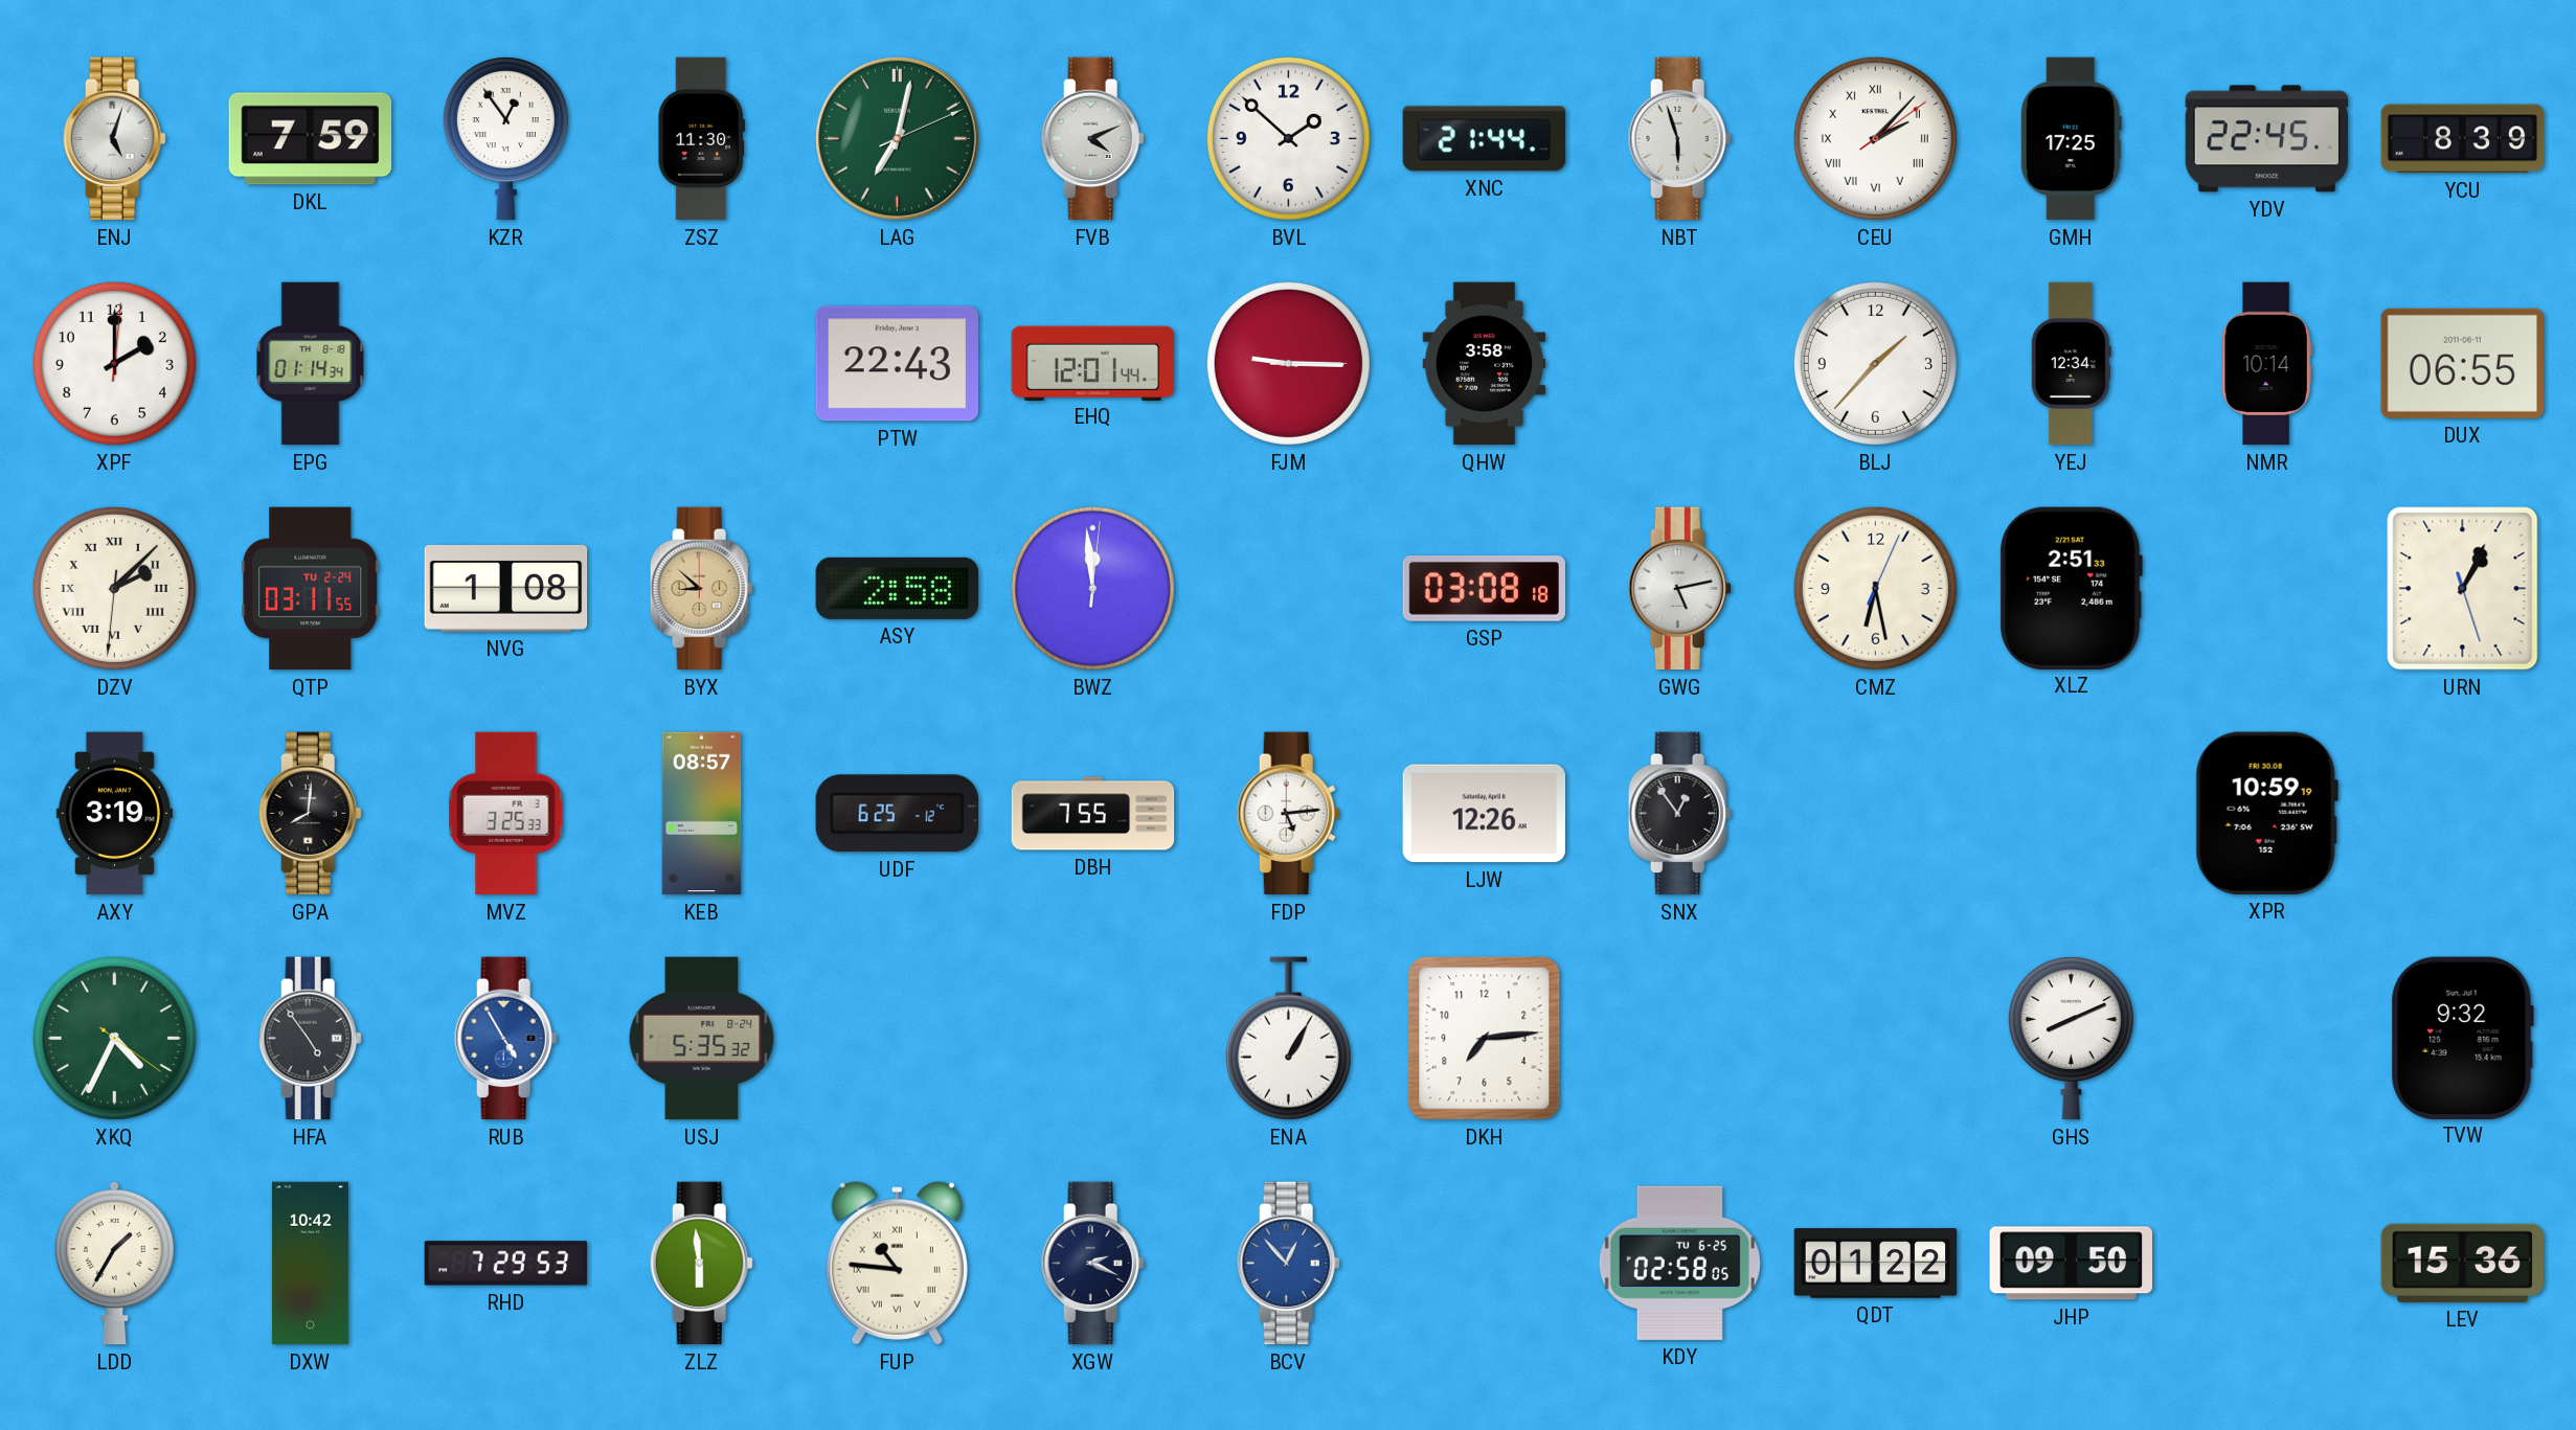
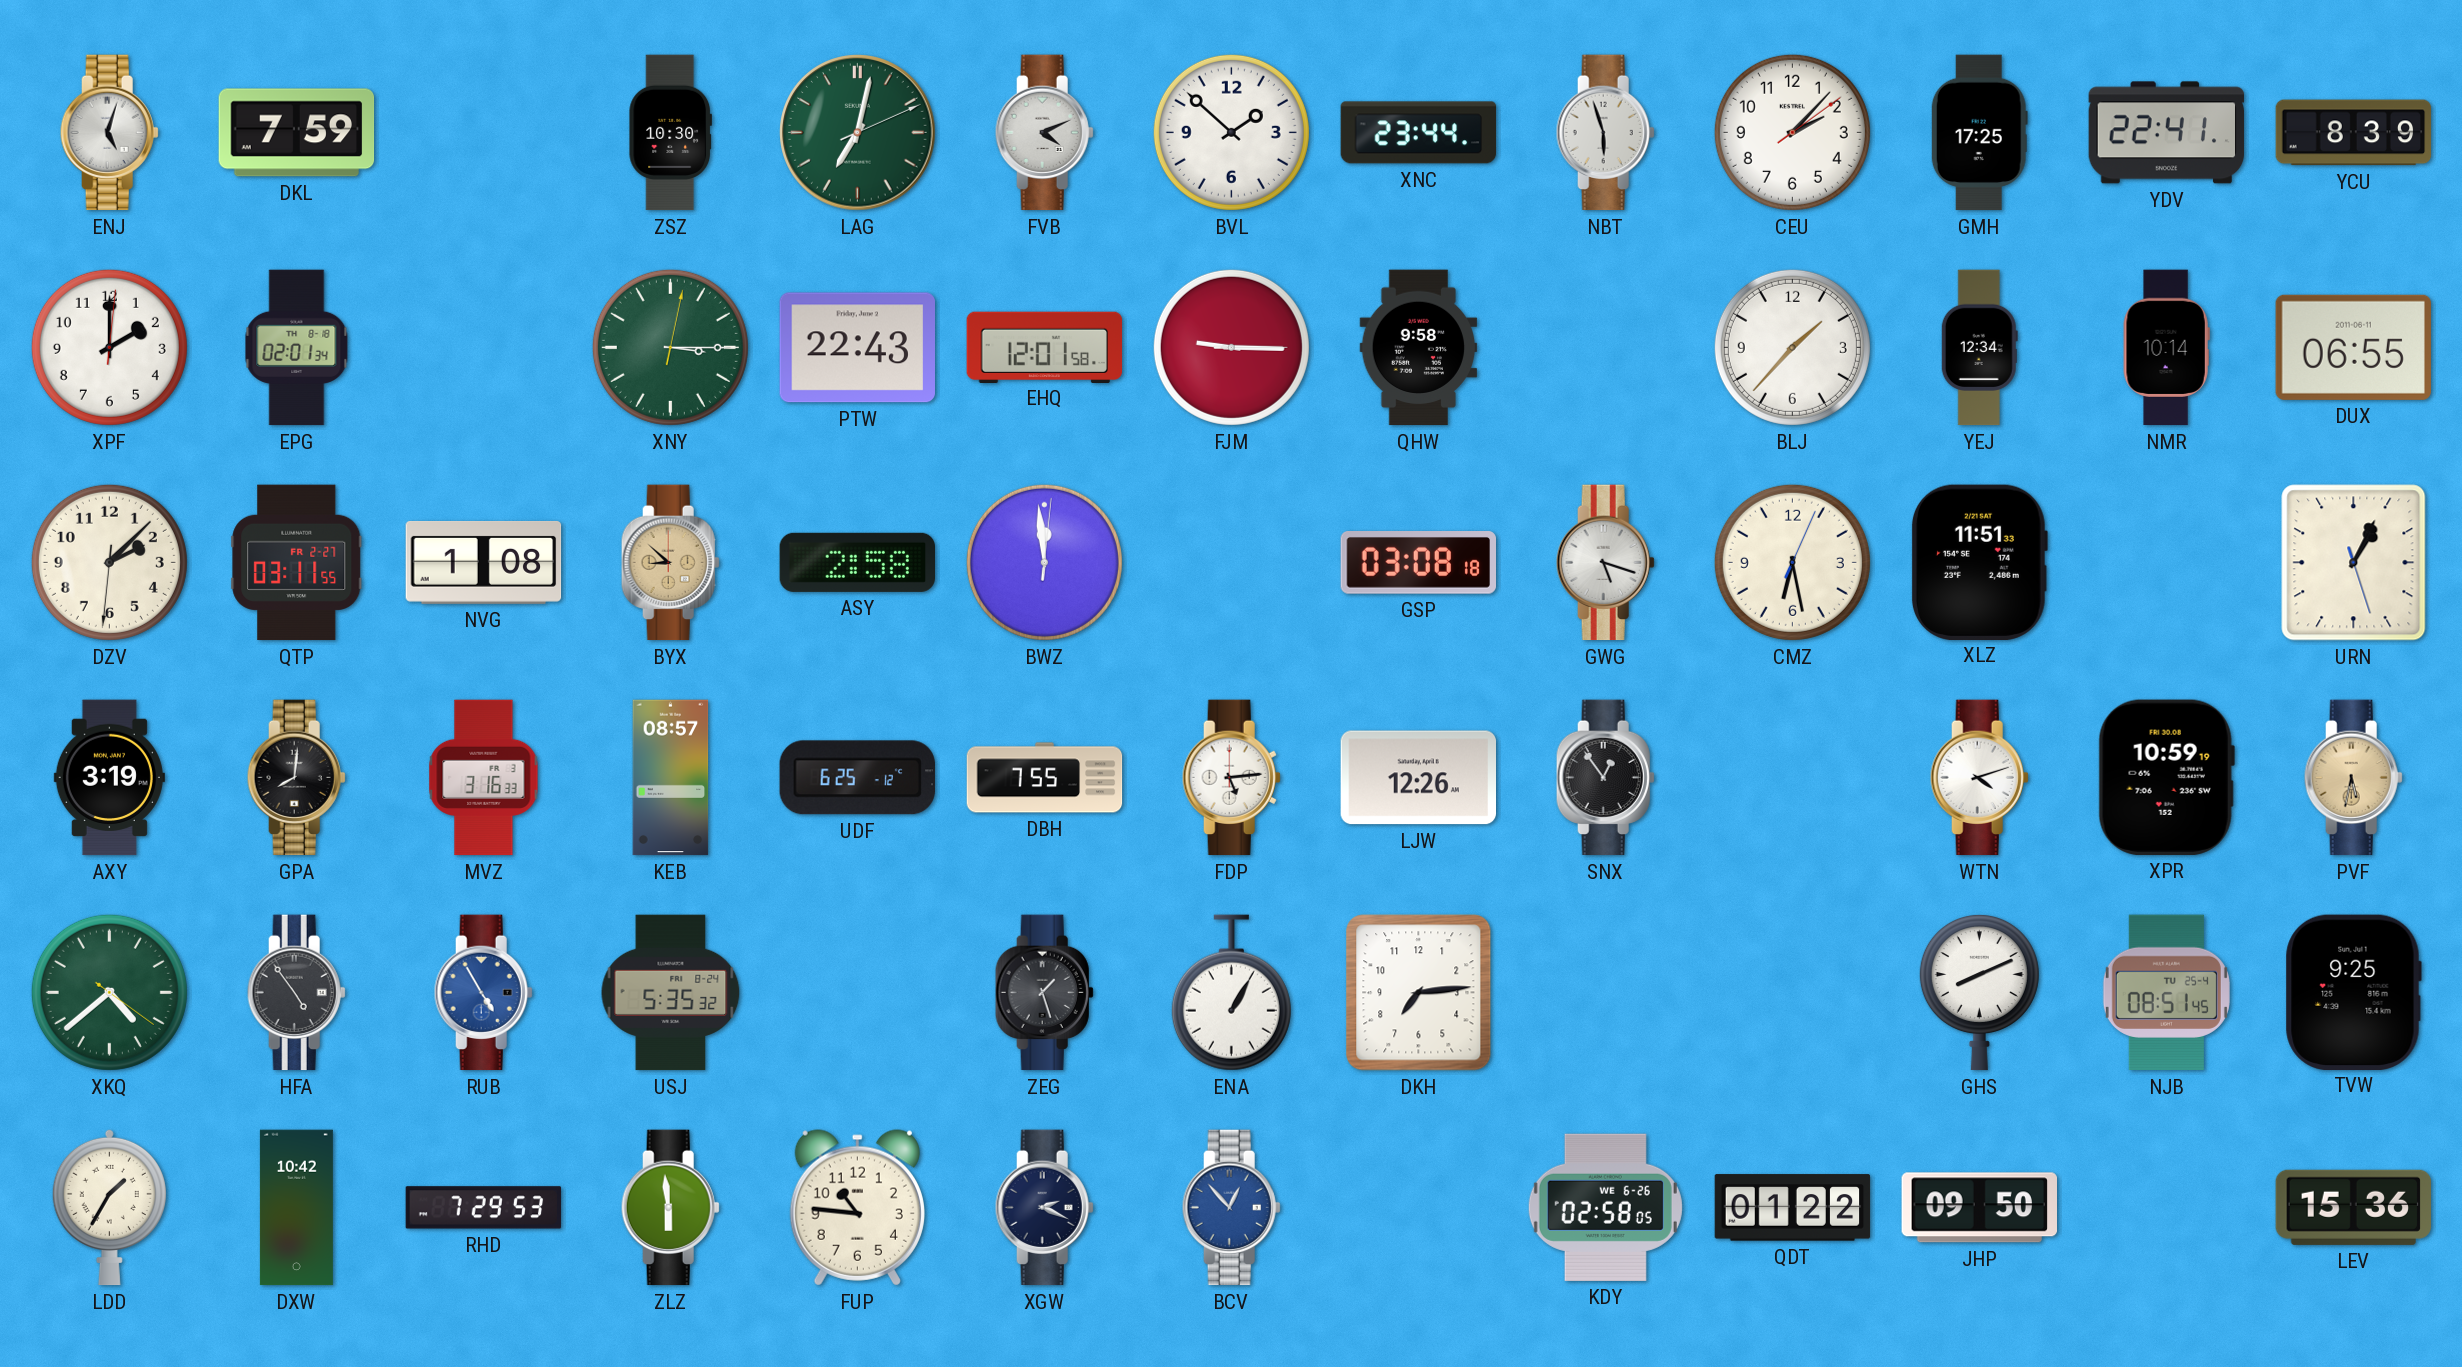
KZR: 12:54 -> none (505, 138)
ZSZ: 11:30 -> 10:30 (670, 133)
XNC: 21:44 -> 23:44 (1419, 133)
CEU numerals: Roman -> Arabic (1792, 132)
YDV: 22:45 -> 22:41 (2167, 133)
EPG: 01:14 -> 02:01 (297, 348)
XNY: none -> 3:15 (670, 347)
EHQ: 12:01:44 -> 12:01:58 (1045, 347)
QHW: 3:58 -> 9:58 (1419, 348)
DZV numerals: Roman -> Arabic (109, 562)
QTP date: TU 2-24 -> FR 2-27 (297, 563)
GWG: 5:13 -> 5:18 (1605, 563)
XLZ: 2:51 -> 11:51 (1979, 562)
MVZ: 3:25 -> 3:16 (484, 778)
WTN: none -> 4:12 (1979, 778)
PVF: none -> 5:32 (2353, 778)
XKQ: 4:34 -> 4:38 (109, 992)
ZEG: none -> 1:27 (1044, 993)
NJB: none -> 08:51 (2166, 993)
TVW: 9:32 -> 9:25 (2353, 992)
FUP numerals: Roman -> Arabic (857, 1208)
KDY date: TU 6-25 -> WE 6-26 (1605, 1207)
